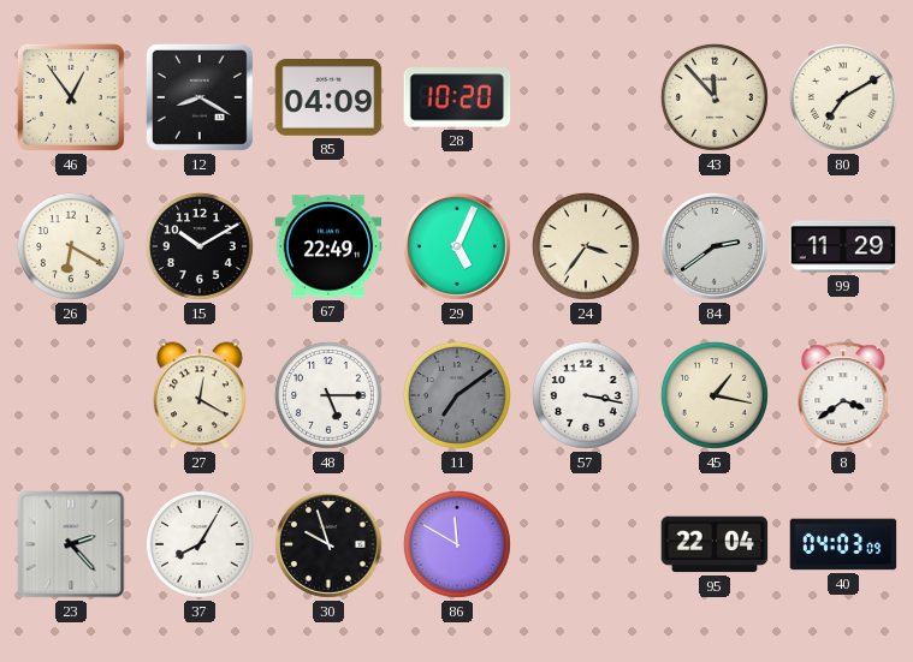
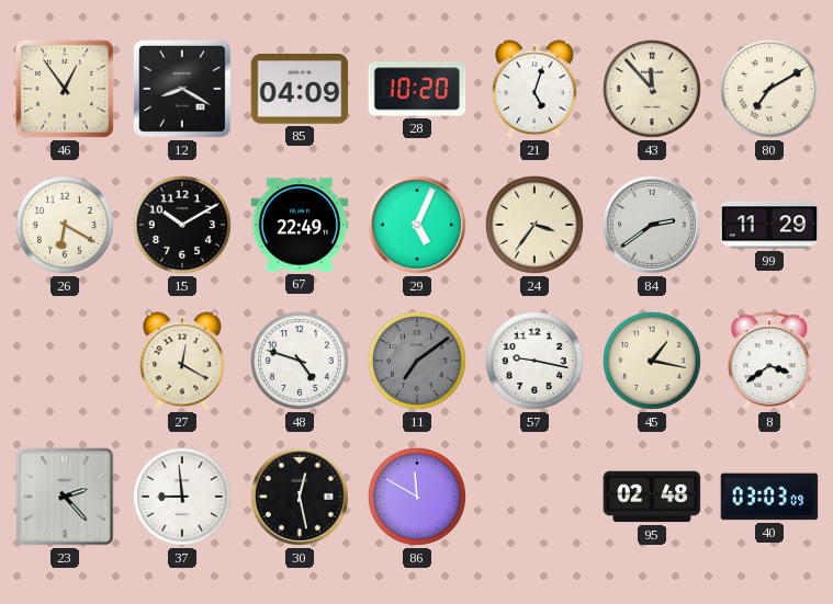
21: none -> 5:03 (534, 89)
48: 5:15 -> 4:48 (300, 361)
57: 3:17 -> 9:17 (534, 361)
37: 8:05 -> 8:59 (182, 497)
30: 9:57 -> 12:28 (300, 497)
95: 22:04 -> 02:48 (652, 497)
40: 04:03 -> 03:03 (769, 497)
